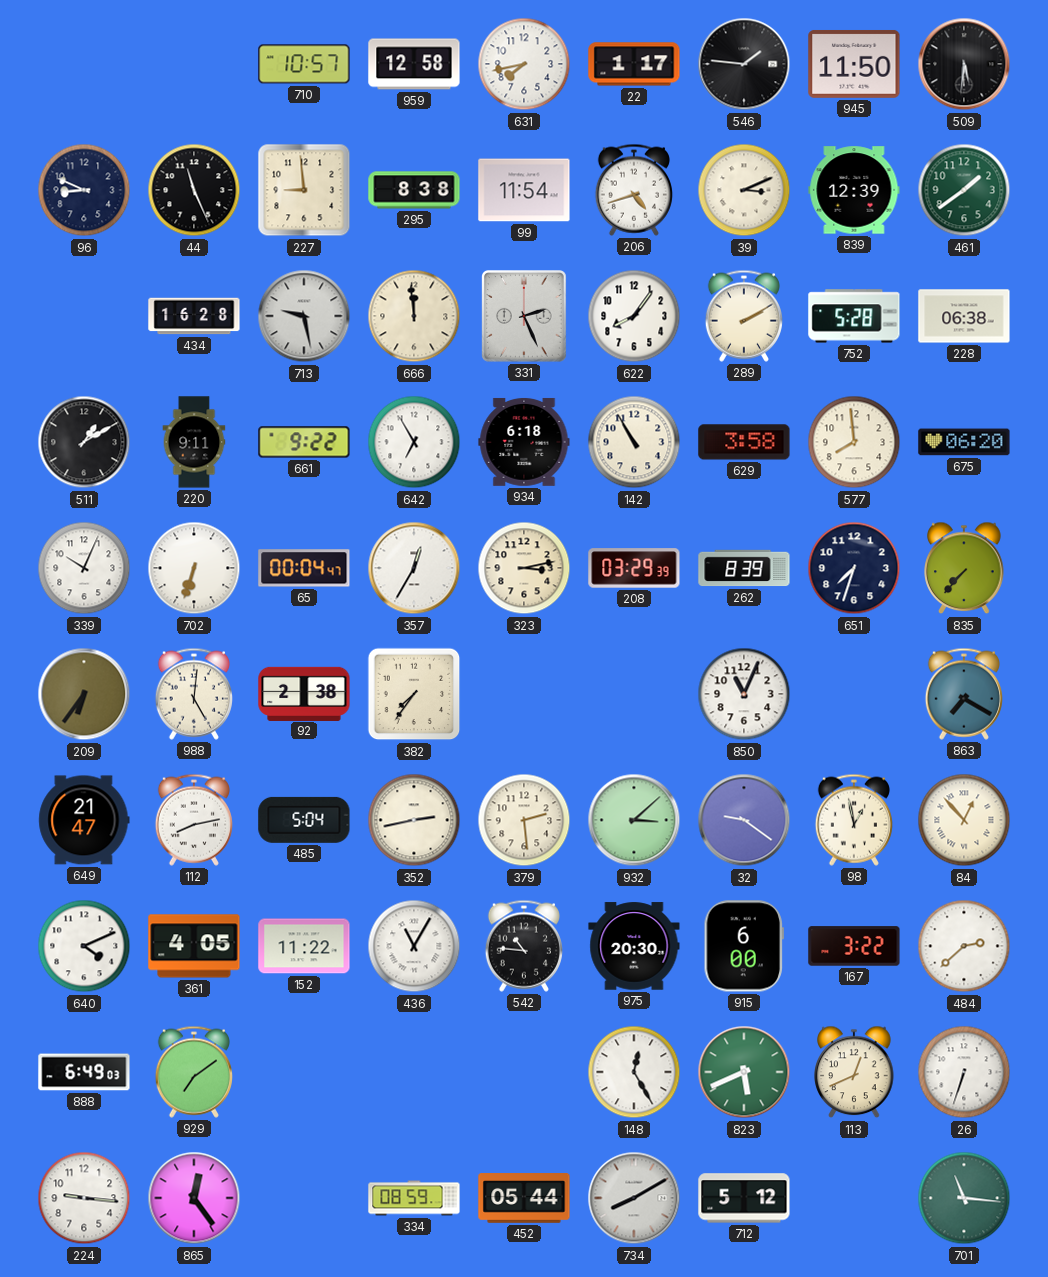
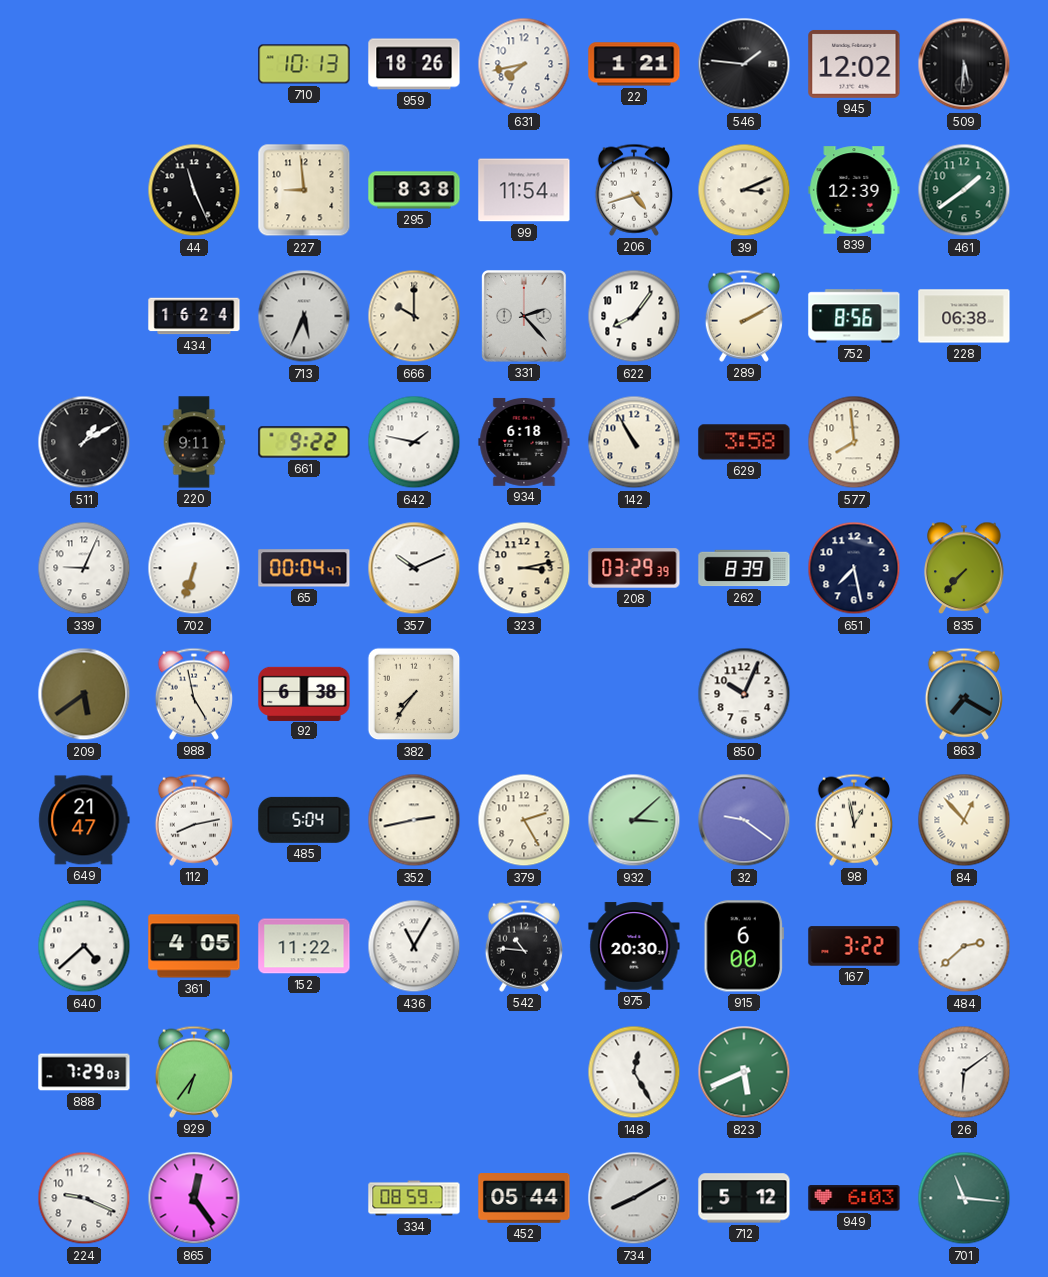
710: 10:57 -> 10:13 (304, 64)
959: 12:58 -> 18:26 (414, 64)
22: 1:17 -> 1:21 (634, 64)
945: 11:50 -> 12:02 (854, 64)
96: 8:49 -> none (84, 190)
434: 16:28 -> 16:24 (194, 316)
713: 9:28 -> 5:34 (304, 316)
666: 11:59 -> 10:00 (414, 316)
331: 2:26 -> 2:23 (525, 316)
752: 5:28 -> 8:56 (854, 316)
642: 6:55 -> 1:47 (414, 442)
675: 06:20 -> none (964, 442)
339: 10:04 -> 9:04 (84, 568)
357: 12:35 -> 10:11 (414, 568)
651: 7:33 -> 7:28 (854, 568)
209: 6:36 -> 5:39 (84, 694)
988: 5:01 -> 4:58 (194, 694)
92: 2:38 -> 6:38 (304, 693)
850: 11:04 -> 10:04 (744, 694)
379: 2:29 -> 2:25 (524, 820)
640: 4:11 -> 4:38 (84, 946)
888: 6:49 -> 7:29 (84, 1072)
929: 7:09 -> 6:36 (194, 1072)
113: 12:41 -> none (854, 1072)
26: 6:33 -> 6:09 (964, 1072)
224: 9:16 -> 9:19 (84, 1198)
949: none -> 6:03 (854, 1198)
